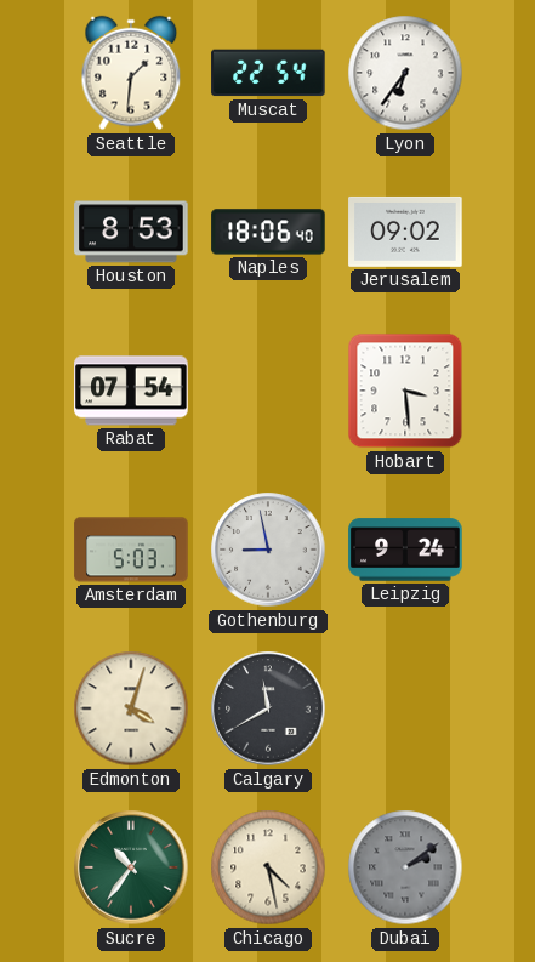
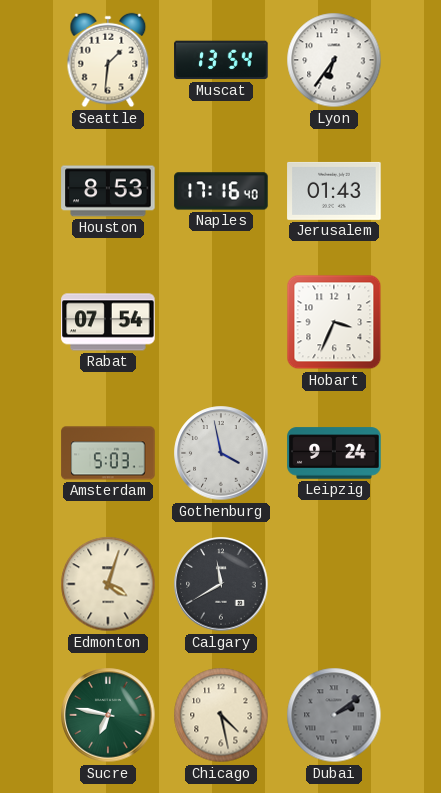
Muscat: 22:54 -> 13:54 (221, 60)
Naples: 18:06 -> 17:16 (221, 191)
Jerusalem: 09:02 -> 01:43 (334, 191)
Hobart: 3:29 -> 3:34 (334, 322)
Gothenburg: 8:58 -> 3:58 (221, 453)
Sucre: 10:36 -> 6:47 (108, 715)
